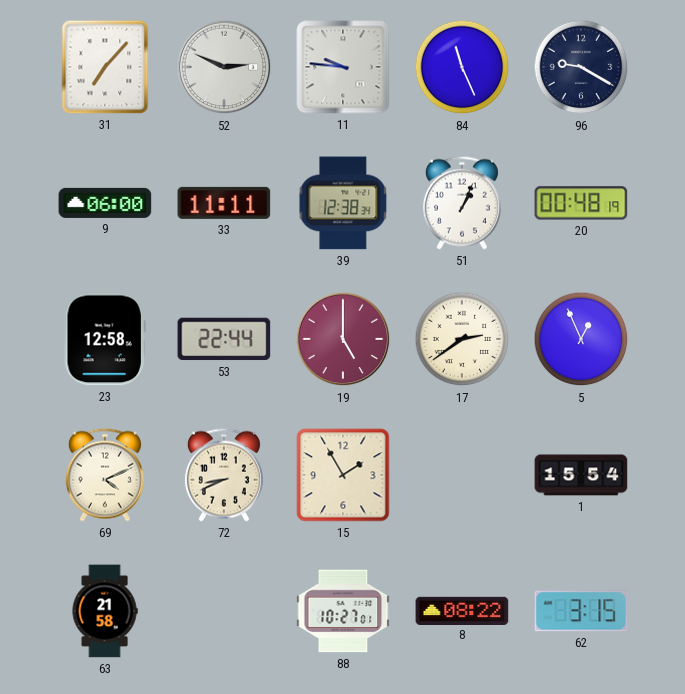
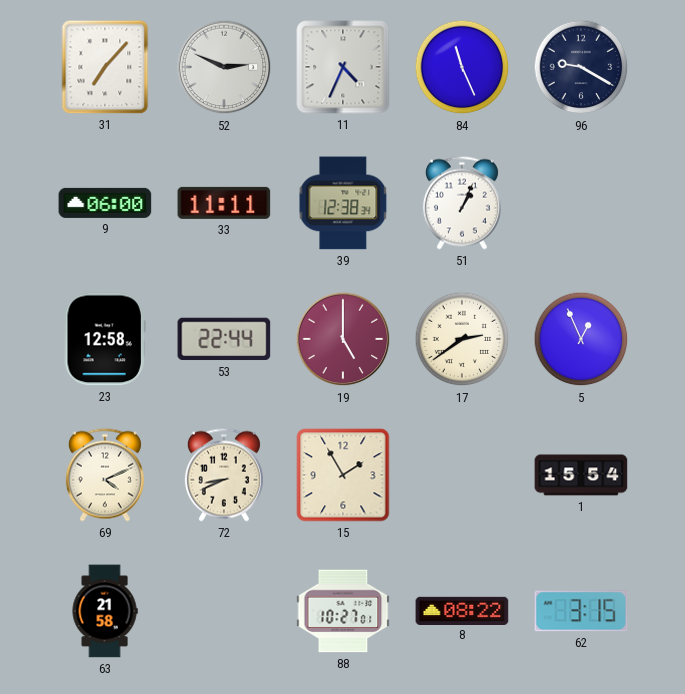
11: 9:46 -> 4:34 (343, 67)
20: 00:48 -> none (581, 203)
